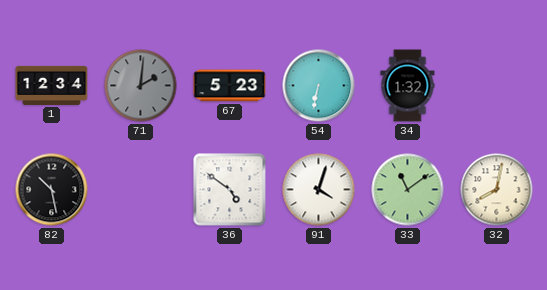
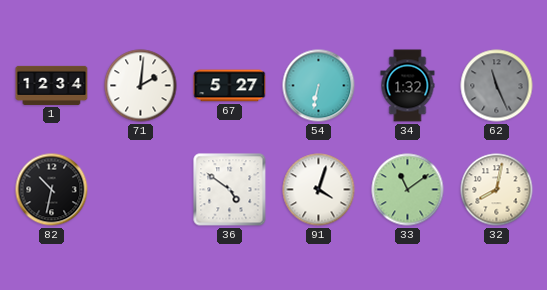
71 dial: grey -> white (141, 86)
67: 5:23 -> 5:27 (230, 86)
62: none -> 11:26 (497, 86)
82: 10:28 -> 10:32 (52, 190)
